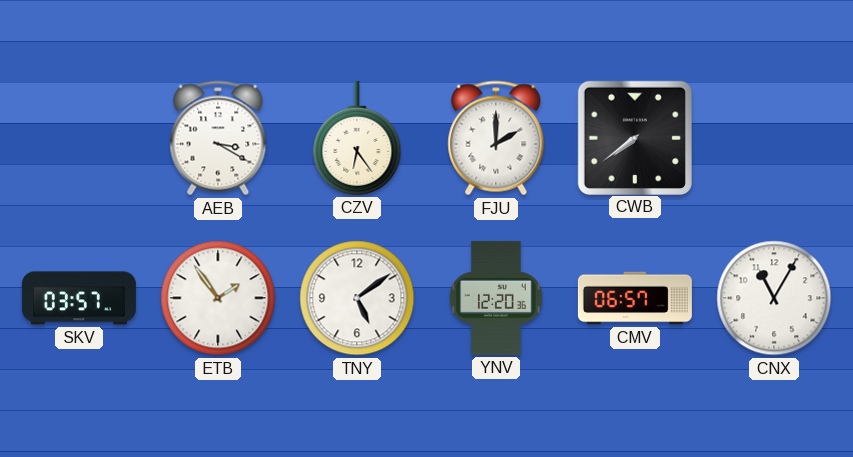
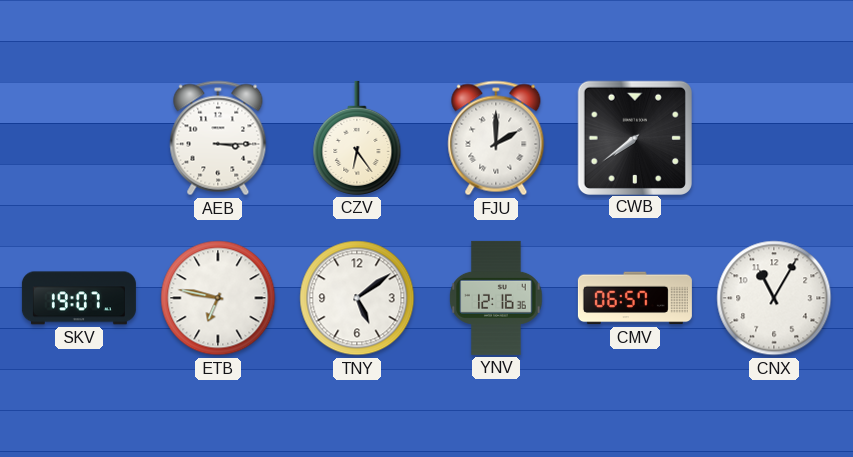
AEB: 3:20 -> 3:15 (218, 138)
SKV: 03:57 -> 19:07 (79, 298)
ETB: 1:54 -> 6:47 (218, 298)
YNV: 12:20 -> 12:16 (496, 298)
